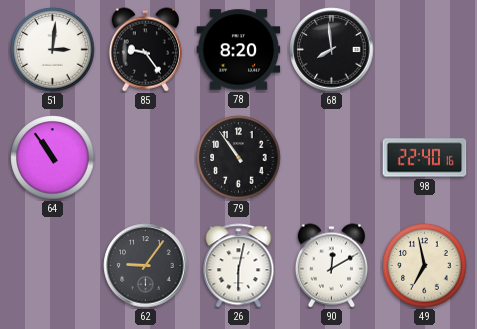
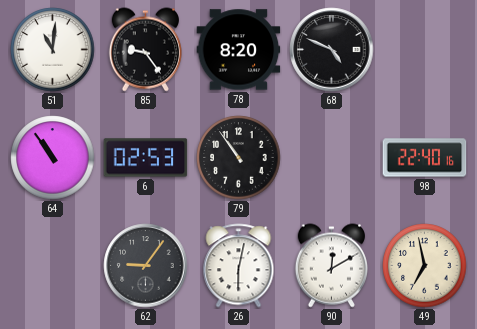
51: 3:01 -> 11:01 (53, 50)
68: 7:59 -> 4:49 (332, 50)
6: none -> 02:53 (146, 158)
